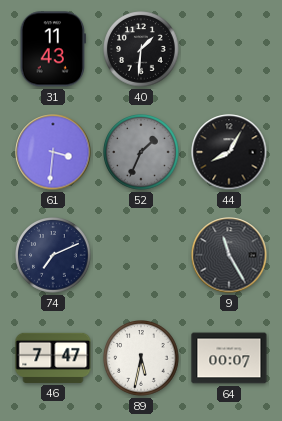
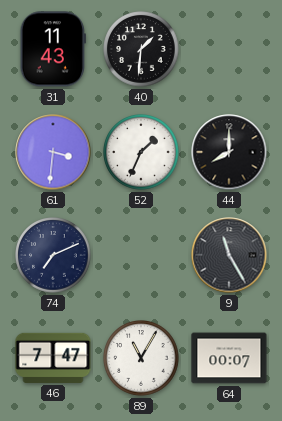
52 dial: grey -> white (141, 152)
44: 8:05 -> 8:00 (229, 152)
89: 5:32 -> 11:05 (141, 358)
